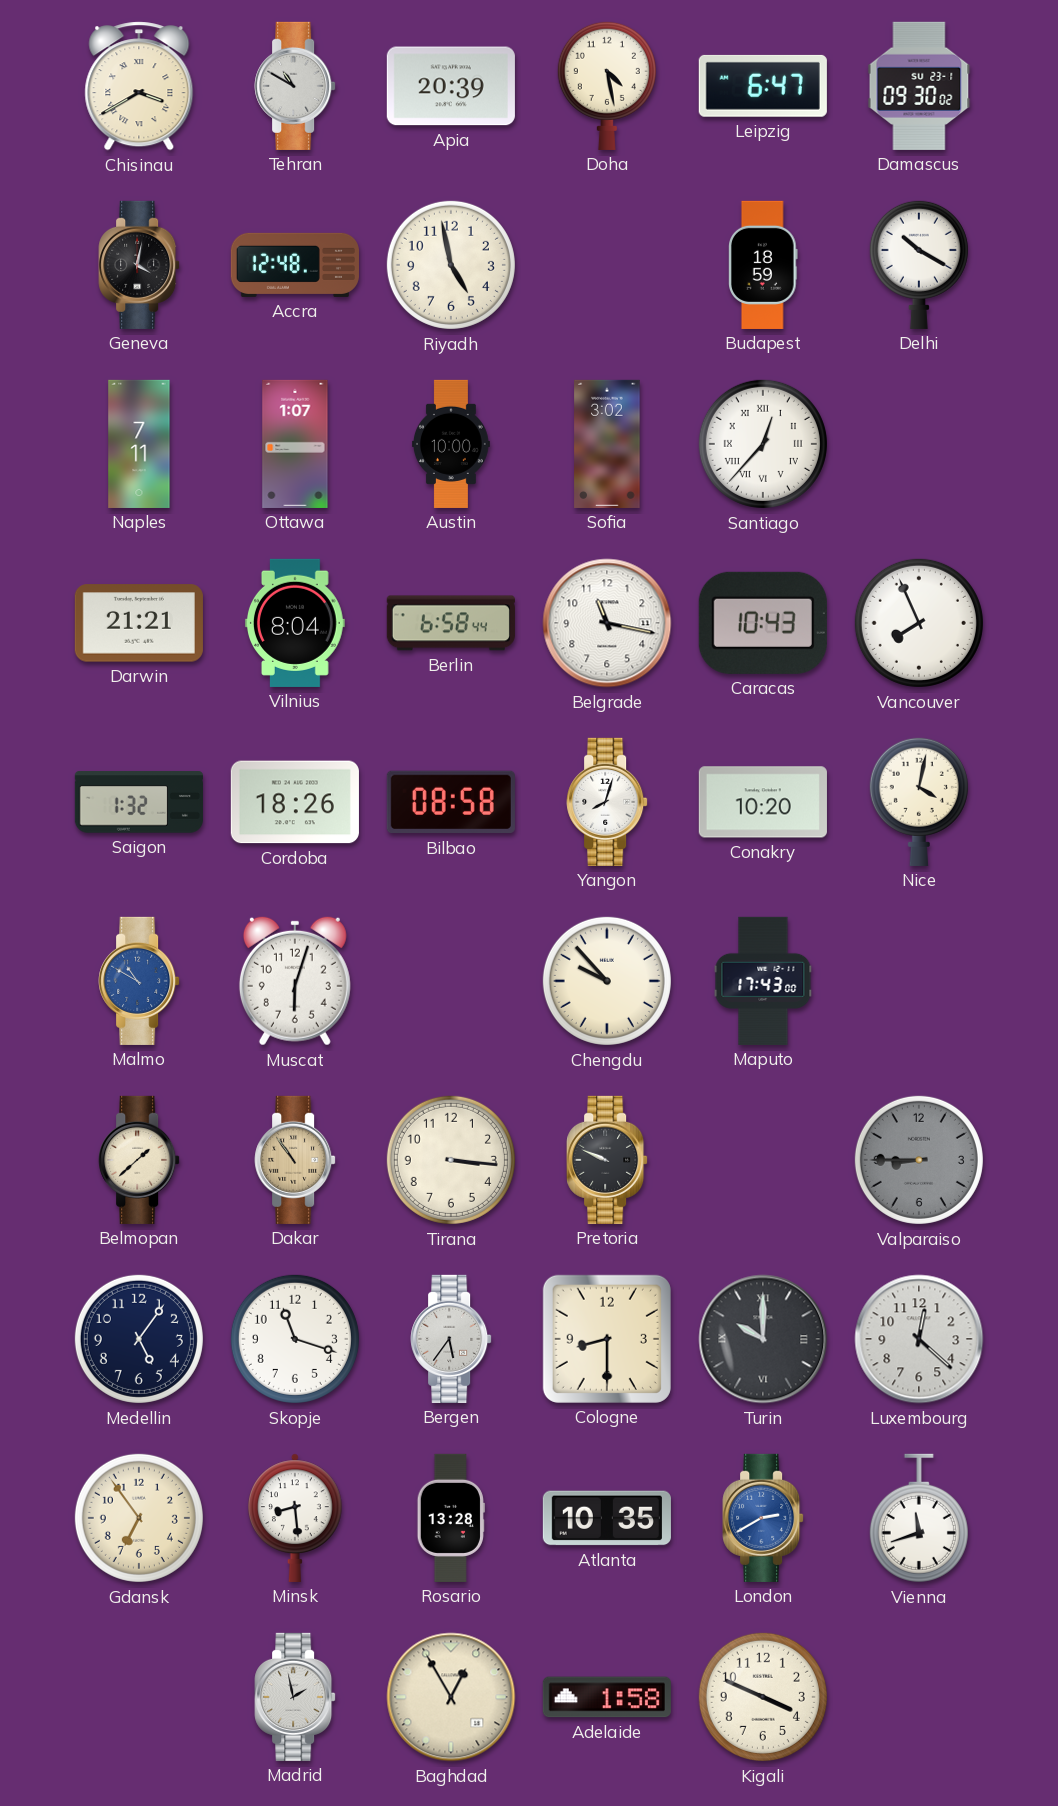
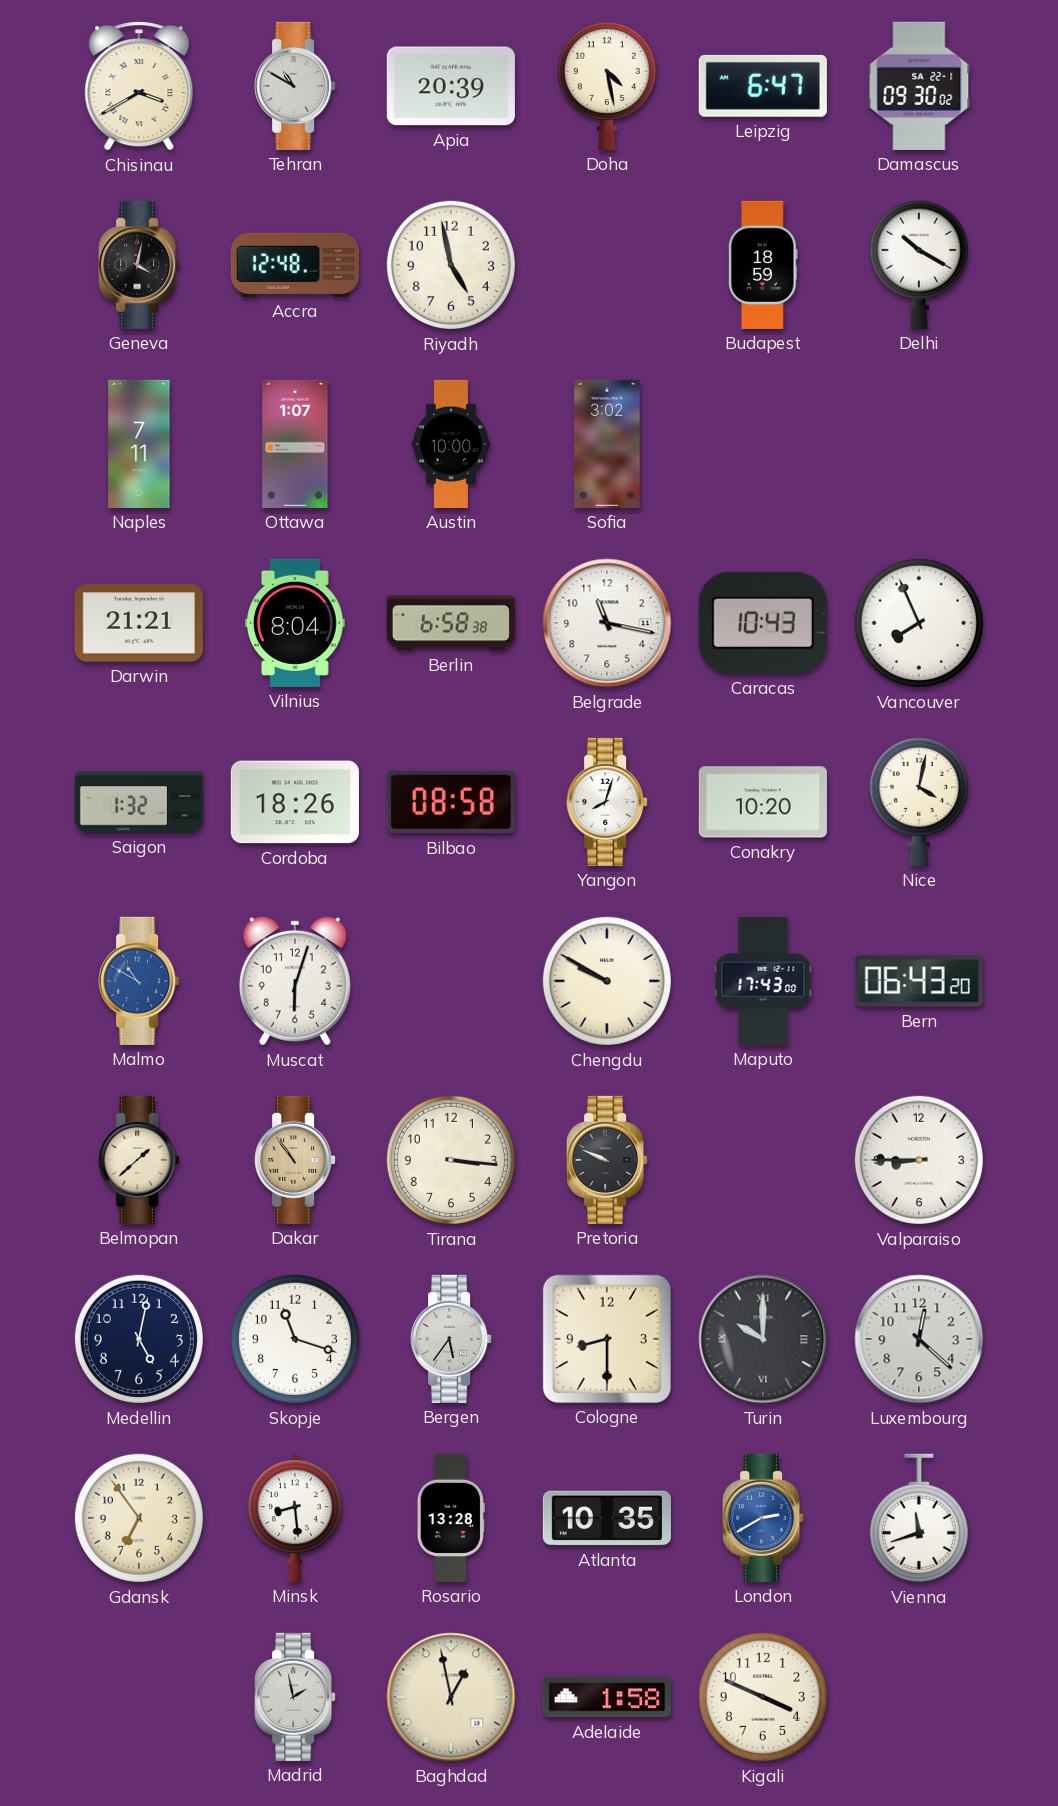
Damascus date: SU 23-1 -> SA 22-1 (919, 86)
Santiago: 12:37 -> none (763, 444)
Berlin: 6:58:44 -> 6:58:38 (451, 623)
Chengdu: 9:53 -> 9:50 (607, 981)
Bern: none -> 06:43 (919, 981)
Valparaiso dial: grey -> white (919, 1160)
Medellin: 5:06 -> 5:02 (139, 1339)
Baghdad: 12:55 -> 12:58 (451, 1697)
